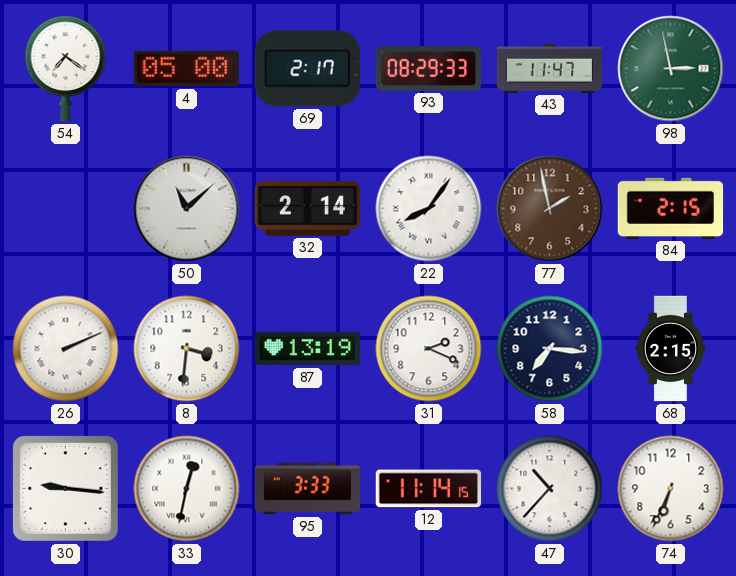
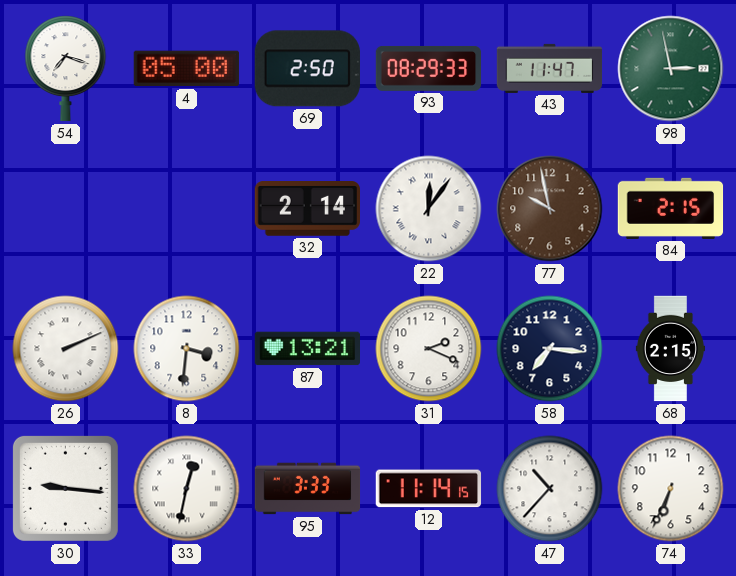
54: 7:21 -> 7:18 (66, 69)
69: 2:17 -> 2:50 (307, 69)
50: 11:08 -> none (187, 209)
22: 8:06 -> 12:06 (429, 209)
77: 1:58 -> 9:58 (550, 209)
87: 13:19 -> 13:21 (307, 349)
